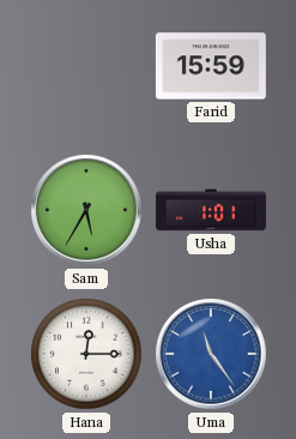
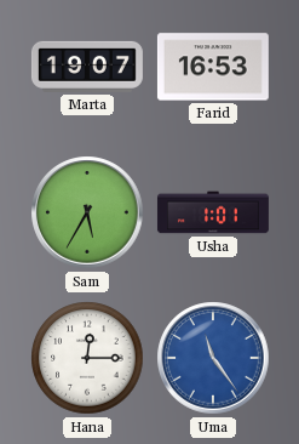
Marta: none -> 19:07 (87, 67)
Farid: 15:59 -> 16:53 (213, 67)
